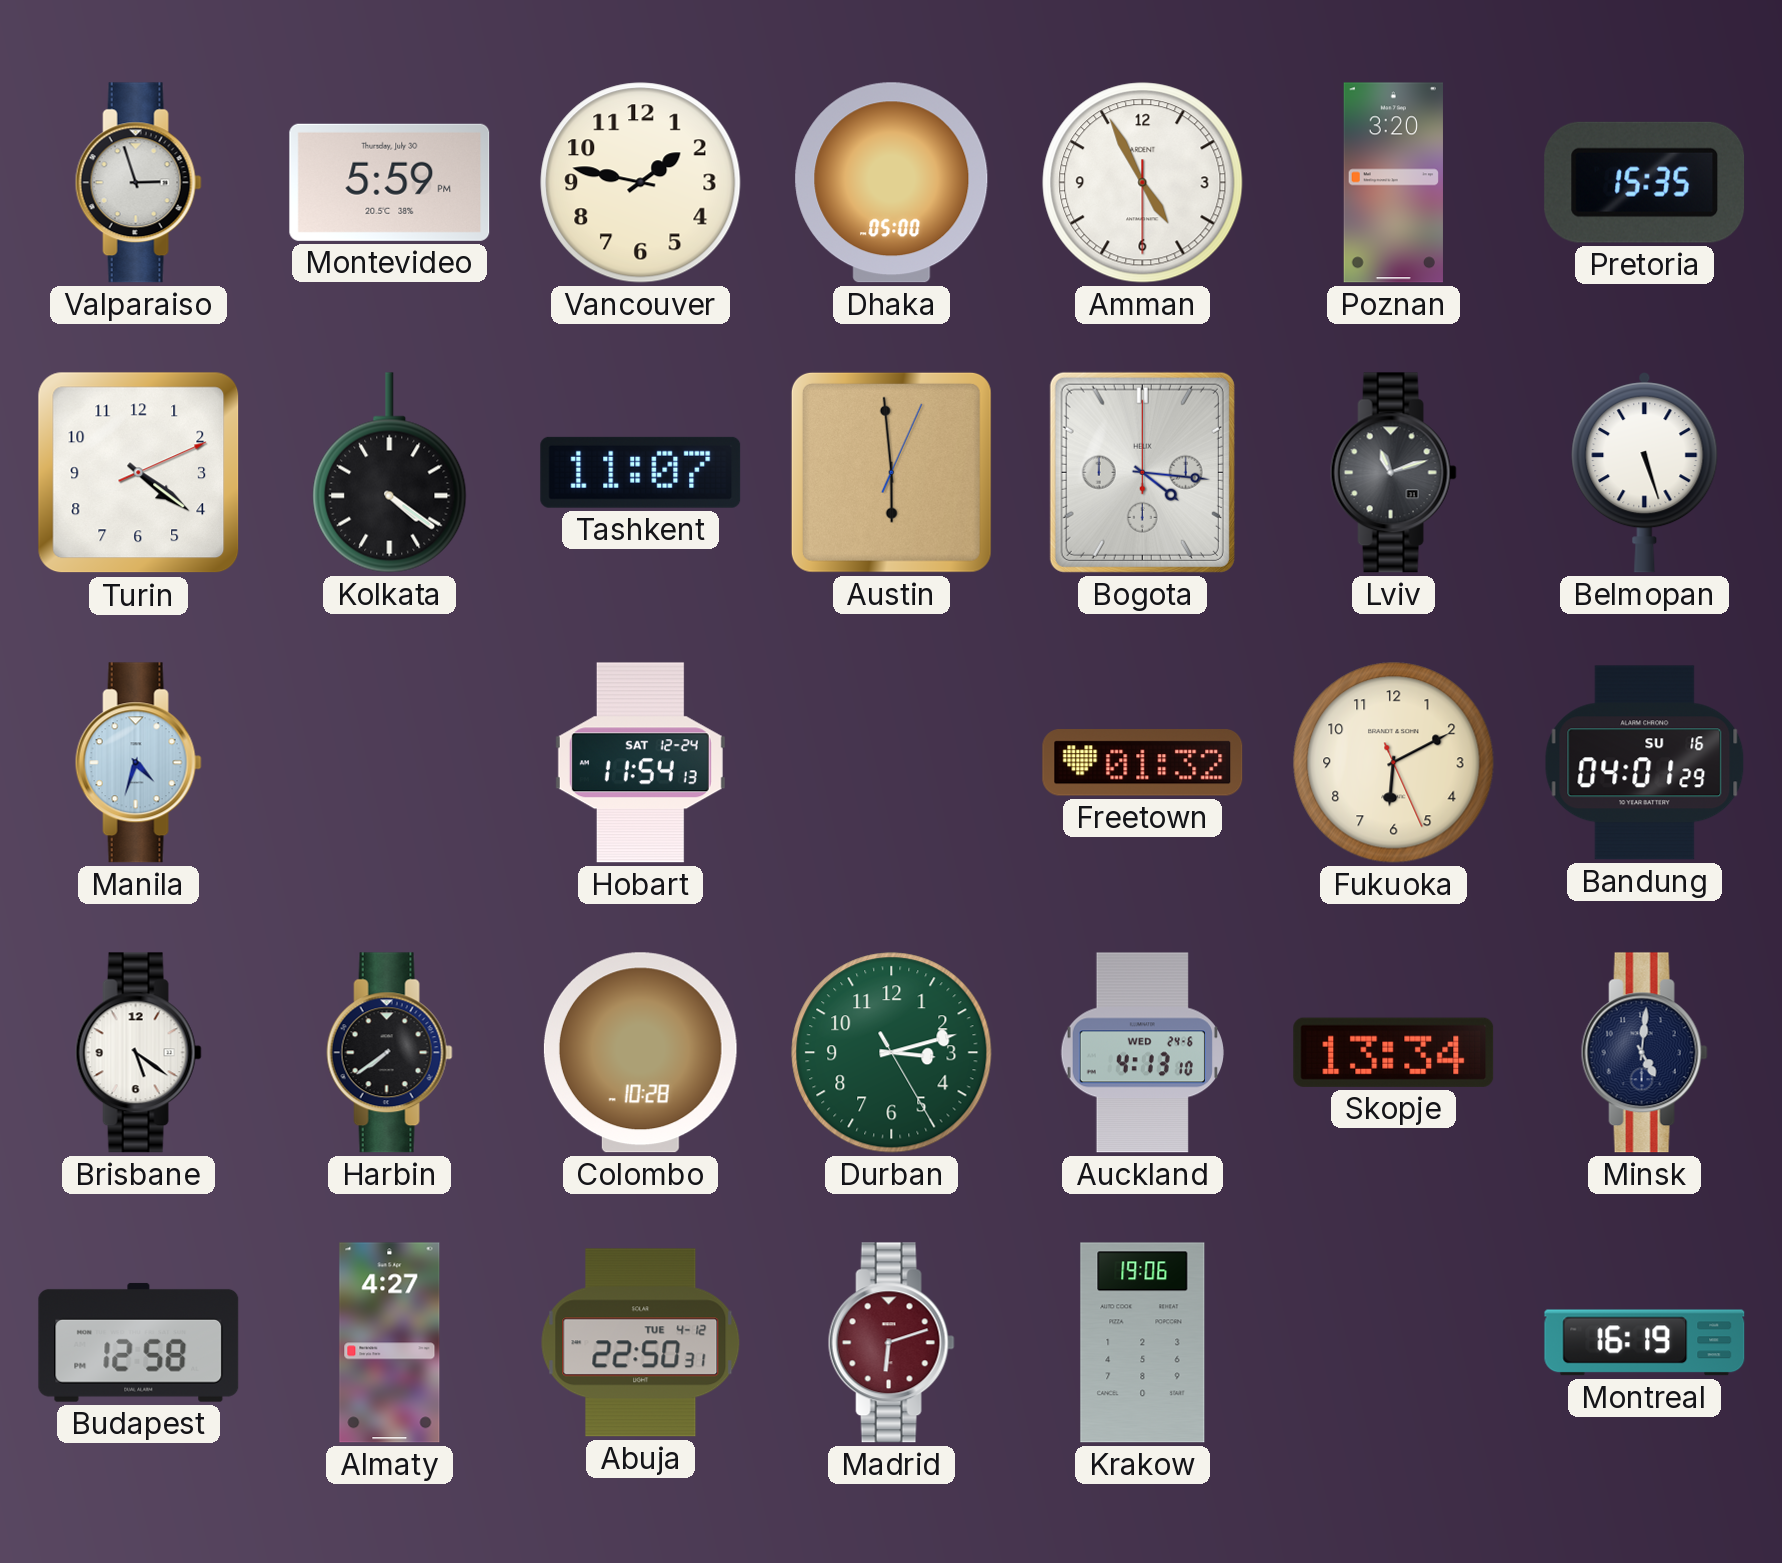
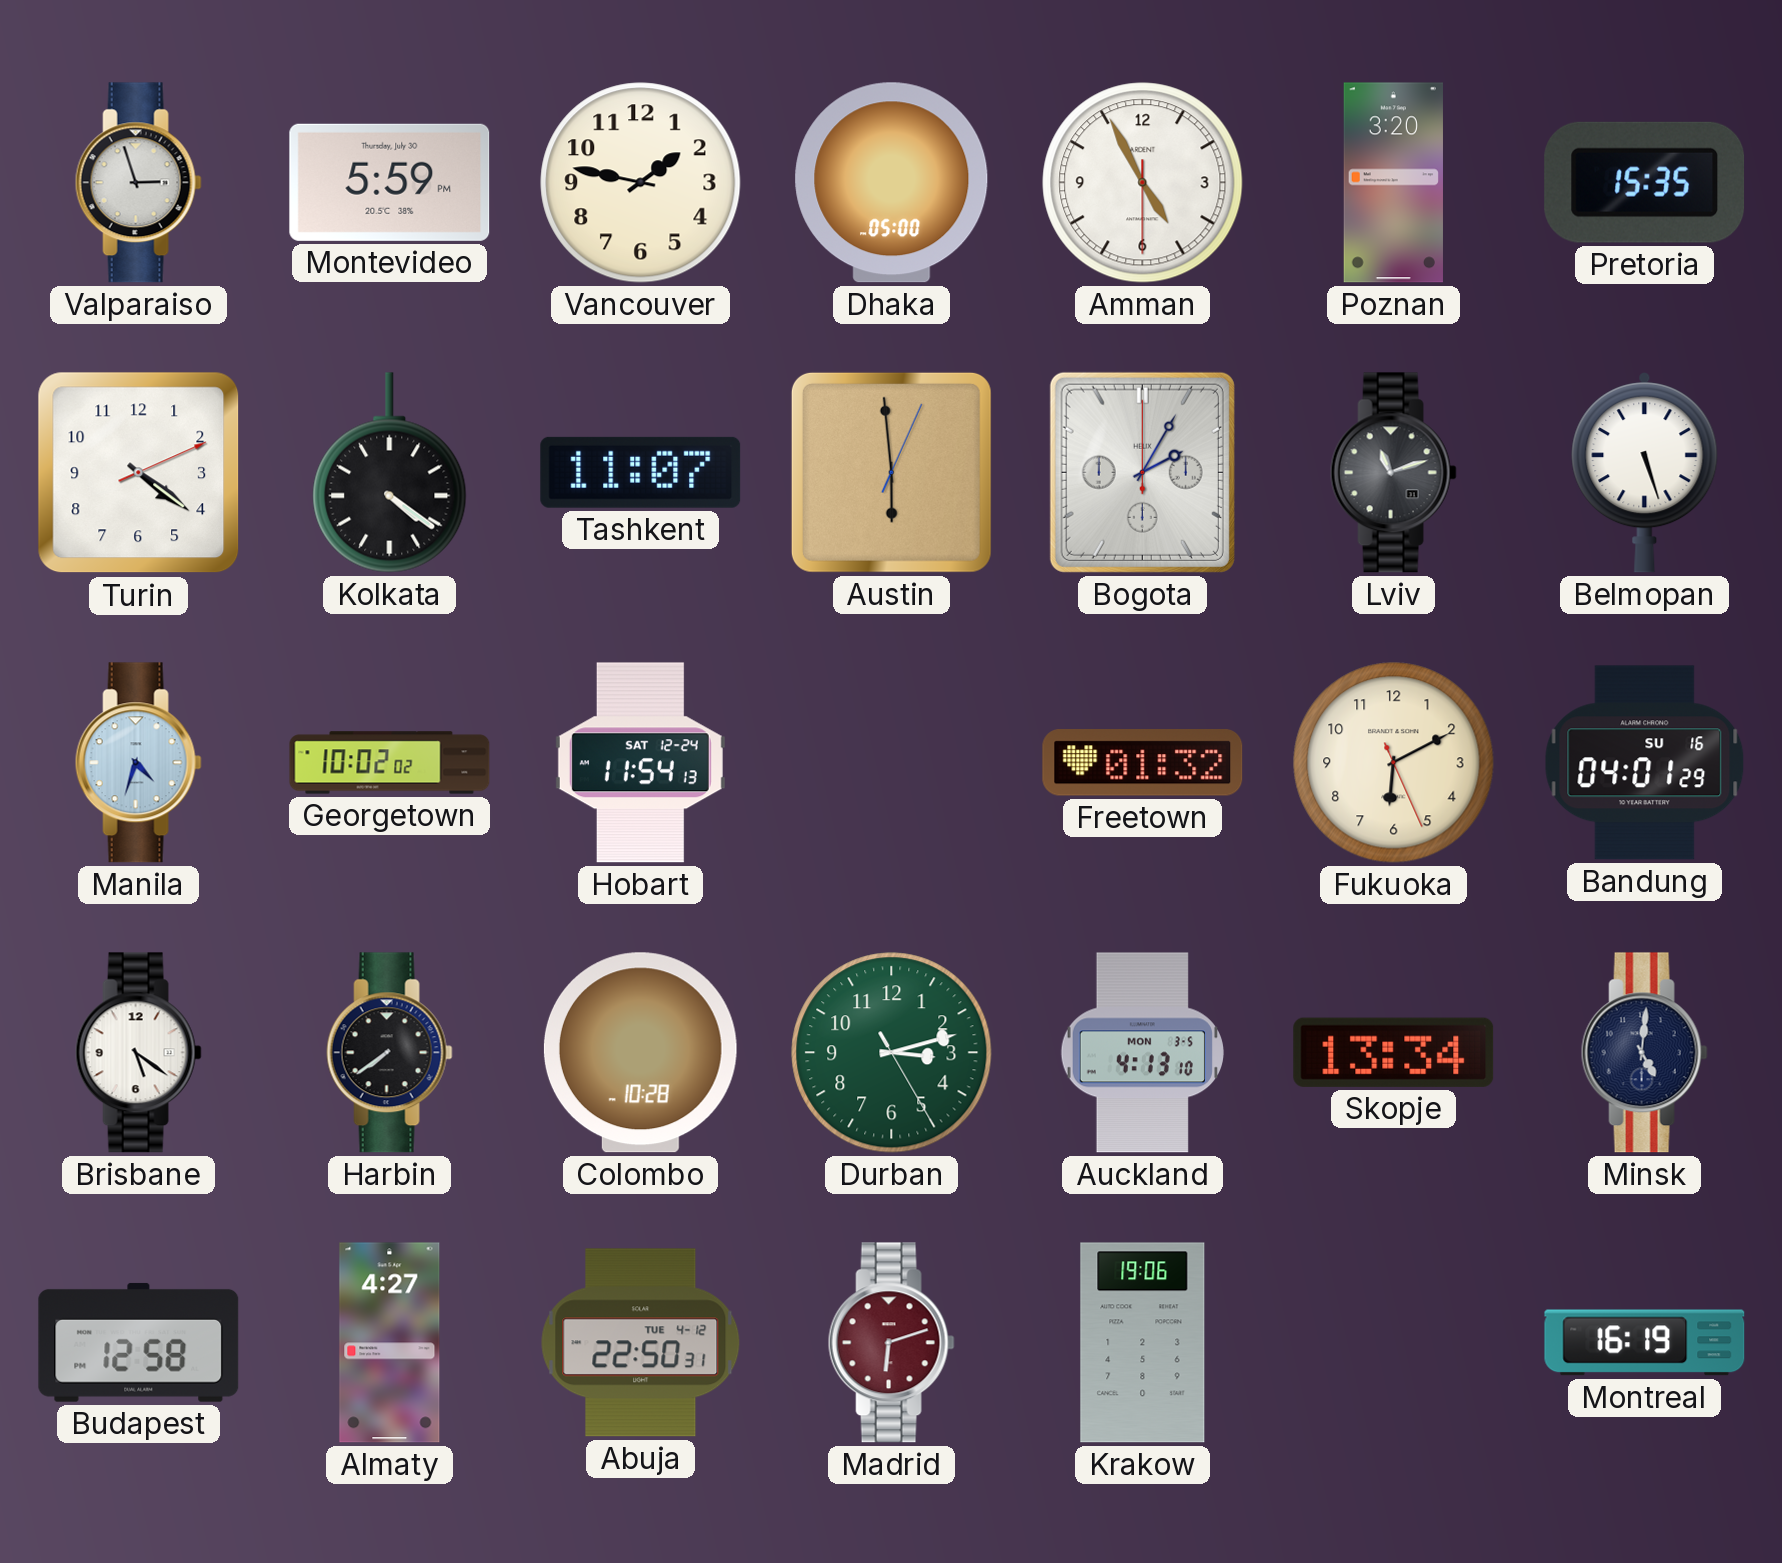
Bogota: 4:16 -> 2:05 (1142, 472)
Georgetown: none -> 10:02 (390, 763)
Auckland date: WED 24-6 -> MON 3-5 (1142, 1053)
